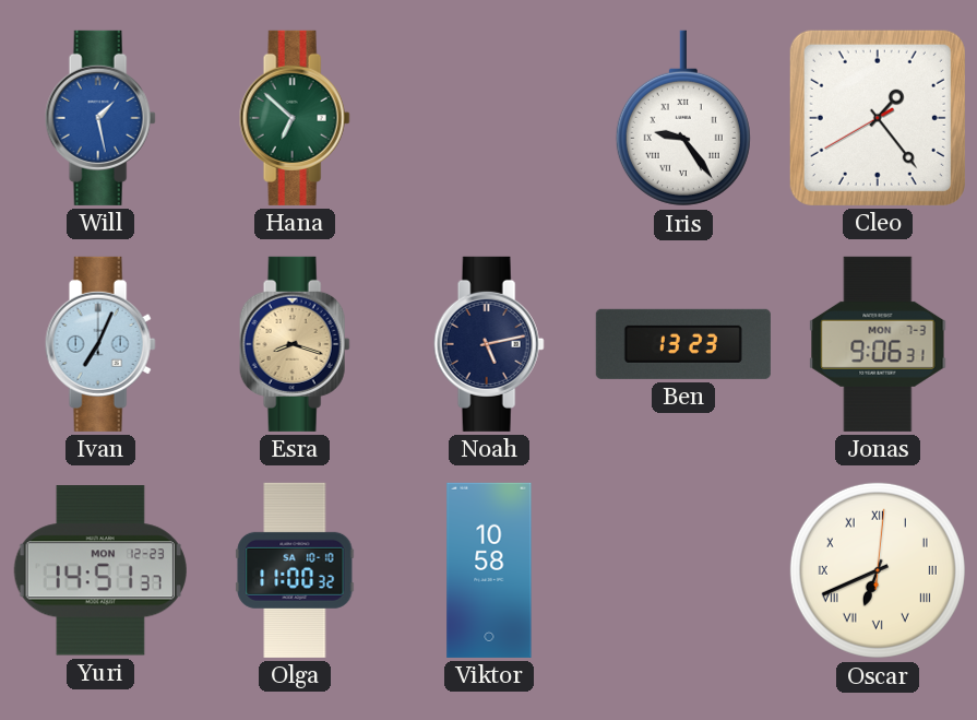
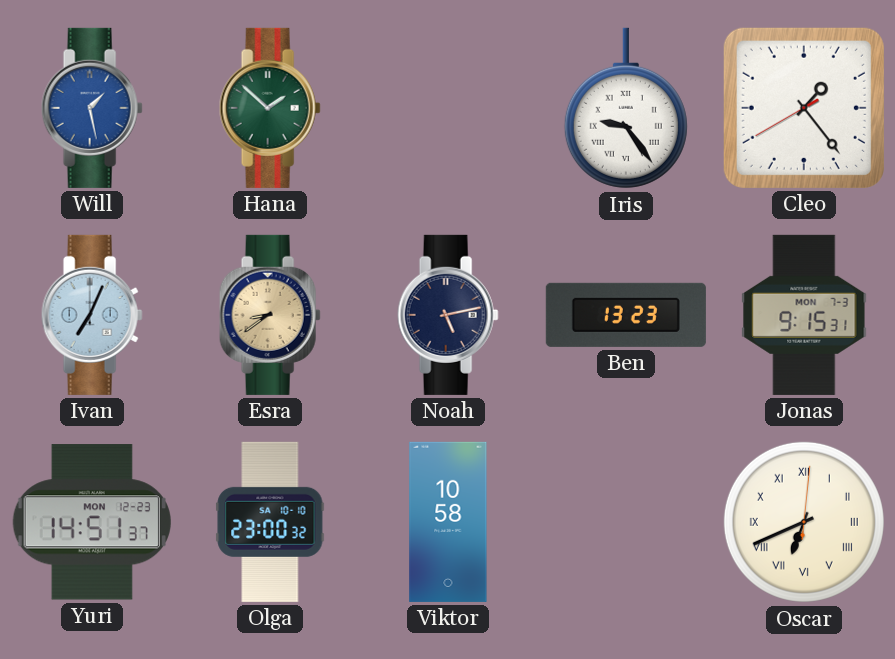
Hana: 6:52 -> 1:52 (270, 108)
Esra: 8:18 -> 8:39 (270, 315)
Jonas: 9:06 -> 9:15 (804, 315)
Olga: 11:00 -> 23:00 (270, 522)
